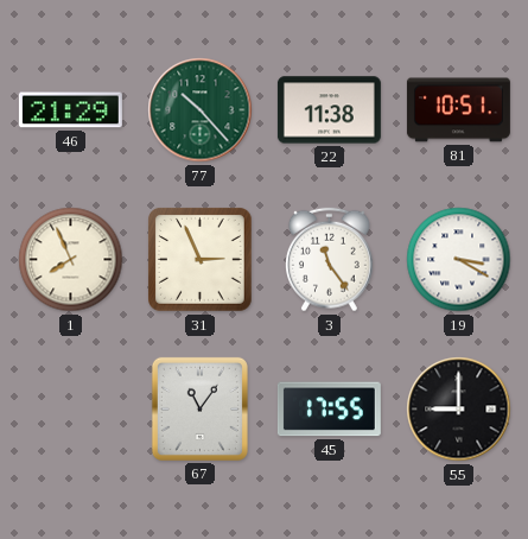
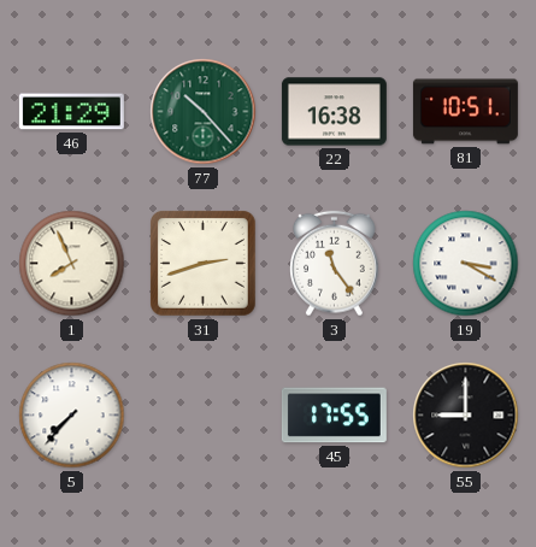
22: 11:38 -> 16:38 (334, 112)
31: 2:56 -> 2:42 (204, 264)
5: none -> 7:37 (72, 416)
67: 11:06 -> none (199, 408)
